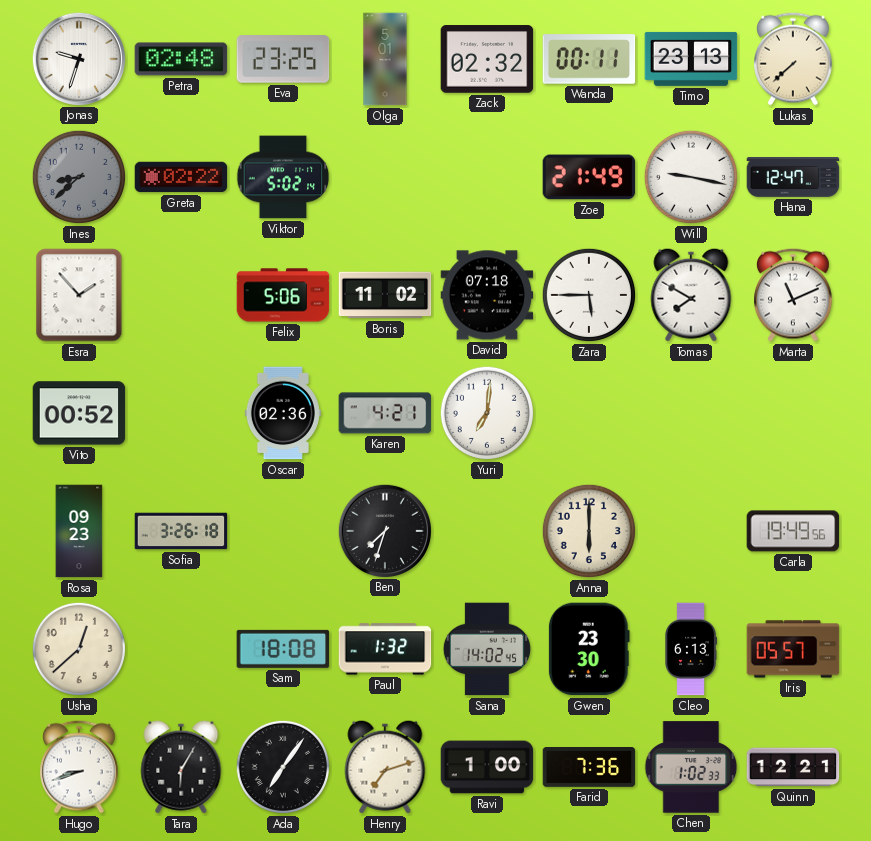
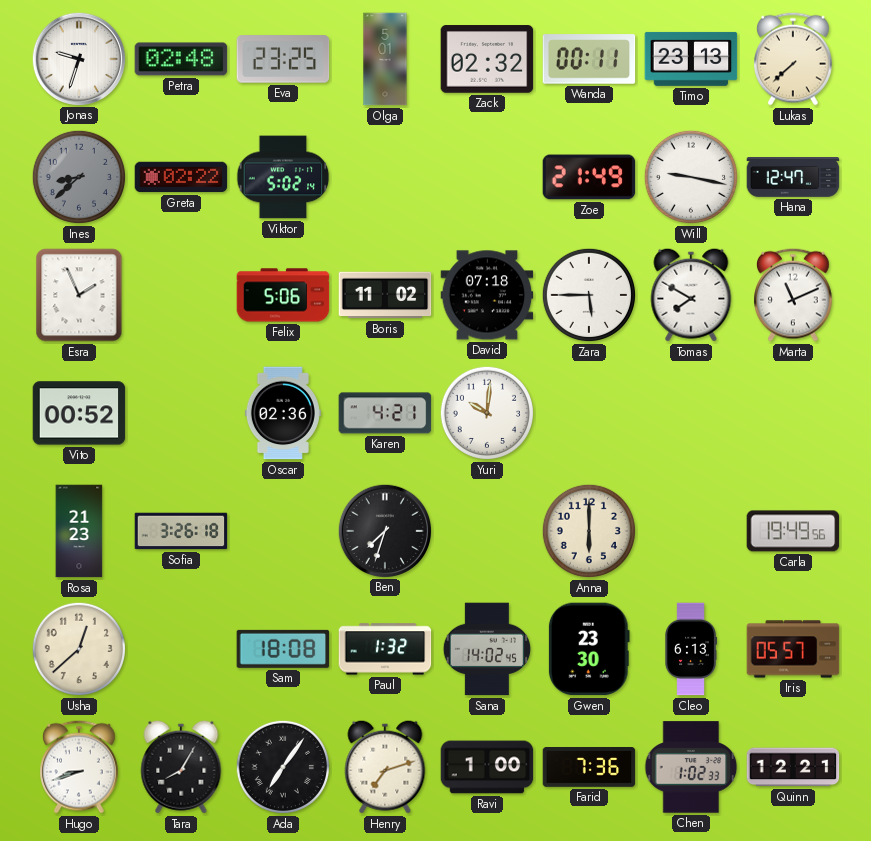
Esra: 1:53 -> 1:56 (79, 295)
Yuri: 7:01 -> 10:01 (487, 413)
Rosa: 09:23 -> 21:23 (79, 531)
Tara: 6:05 -> 8:05 (181, 767)
